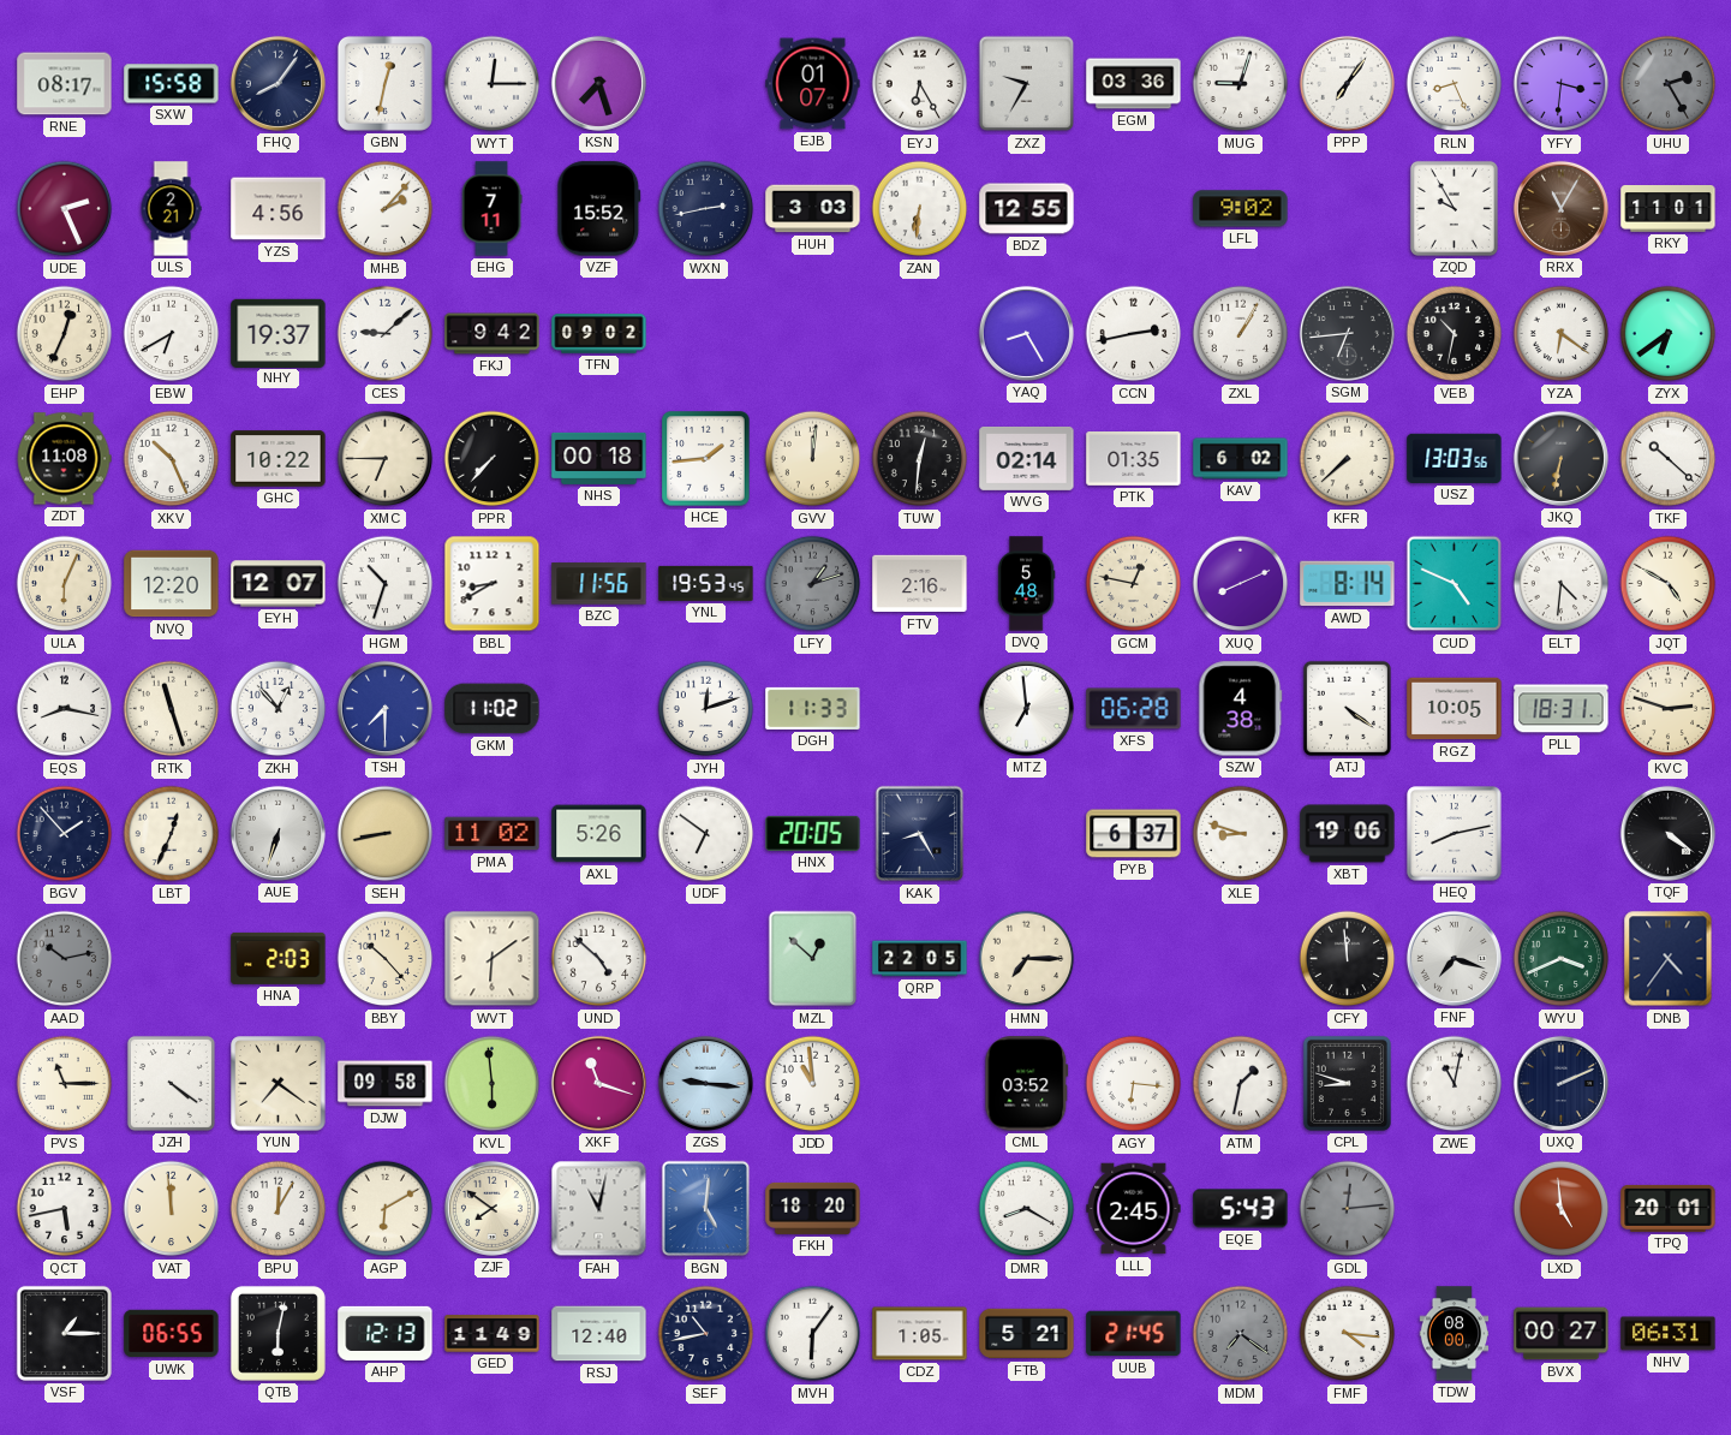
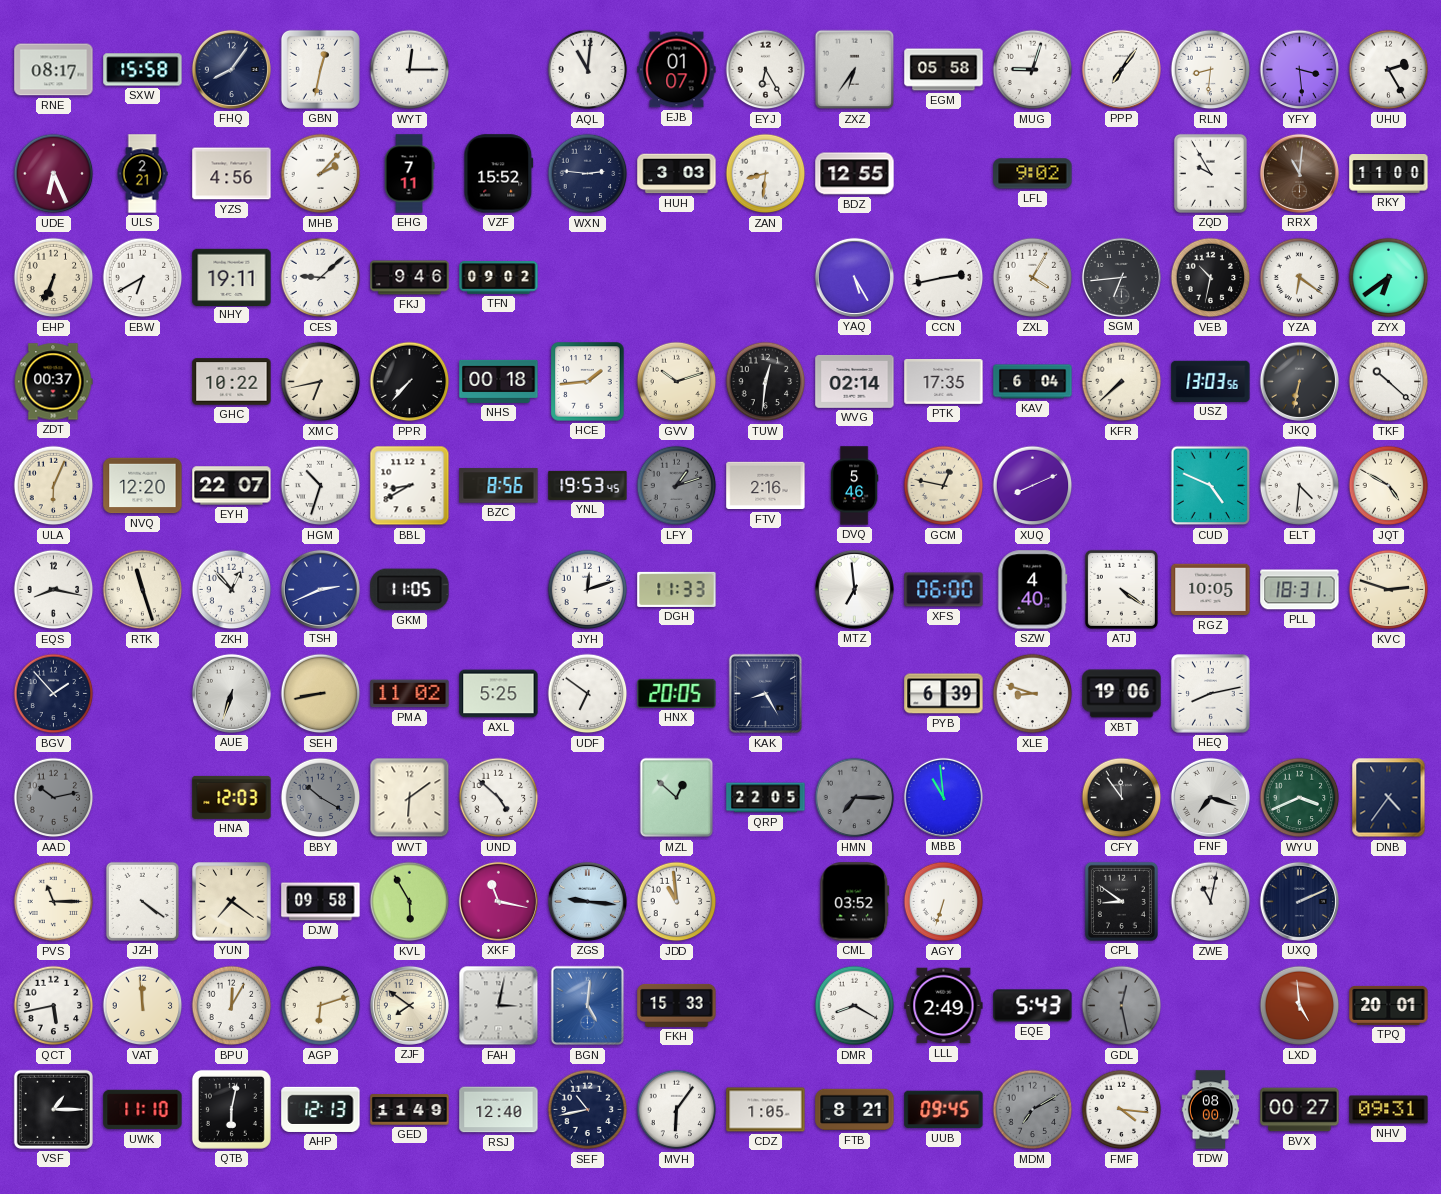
KSN: 7:27 -> none (598, 83)
AQL: none -> 11:01 (588, 70)
ZXZ: 9:35 -> 6:36 (855, 70)
EGM: 03:36 -> 05:58 (944, 70)
RLN: 8:26 -> 8:31 (1211, 70)
YFY: 3:31 -> 3:29 (1300, 70)
UHU dial: grey -> white (1389, 70)
UDE: 2:26 -> 6:26 (54, 174)
WXN: 2:43 -> 2:46 (588, 174)
ZAN: 6:31 -> 8:31 (766, 174)
RRX: 11:05 -> 11:01 (1299, 173)
RKY: 11:01 -> 11:00 (1389, 174)
EHP: 12:34 -> 6:34 (54, 278)
NHY: 19:37 -> 19:11 (232, 277)
FKJ: 9:42 -> 9:46 (410, 278)
YAQ: 8:25 -> 5:25 (854, 277)
ZXL: 1:05 -> 4:05 (1033, 278)
ZDT: 11:08 -> 00:37 (53, 382)
XKV: 10:26 -> none (172, 459)
XMC: 6:45 -> 6:43 (321, 382)
GVV: 12:01 -> 10:12 (677, 382)
PTK: 01:35 -> 17:35 (944, 382)
KAV: 6:02 -> 6:04 (1033, 382)
EYH: 12:07 -> 22:07 (232, 486)
BZC: 11:56 -> 8:56 (499, 486)
DVQ: 5:48 -> 5:46 (854, 486)
AWD: 8:14 -> none (1348, 584)
TSH: 7:30 -> 2:41 (320, 589)
GKM: 11:02 -> 11:05 (410, 590)
XFS: 06:28 -> 06:00 (944, 590)
SZW: 4:38 -> 4:40 (1033, 590)
LBT: 12:34 -> none (172, 834)
AXL: 5:26 -> 5:25 (499, 694)
PYB: 6:37 -> 6:39 (944, 694)
TQF: 4:21 -> none (1667, 833)
HNA: 2:03 -> 12:03 (232, 797)
BBY: 10:23 -> 10:20 (321, 798)
BBY dial: cream -> grey (321, 798)
HMN dial: cream -> grey (855, 798)
MBB: none -> 10:59 (943, 797)
CFY: 11:59 -> 11:54 (1122, 798)
KVL: 5:59 -> 5:55 (410, 902)
XKF: 11:18 -> 11:17 (498, 901)
AGY: 6:16 -> 6:33 (944, 902)
ATM: 1:32 -> none (1241, 1084)
CPL: 8:48 -> 8:51 (1121, 901)
AGP: 6:10 -> 6:12 (321, 1006)
FAH: 11:02 -> 3:02 (499, 1006)
FKH: 18:20 -> 15:33 (677, 1005)
LLL: 2:45 -> 2:49 (944, 1006)
GDL: 12:14 -> 12:28 (1122, 1006)
UWK: 06:55 -> 11:10 (143, 1110)
FTB: 5:21 -> 8:21 (855, 1110)
UUB: 21:45 -> 09:45 (944, 1110)
MDM: 7:21 -> 7:10 (1033, 1110)
NHV: 06:31 -> 09:31 (1389, 1110)
